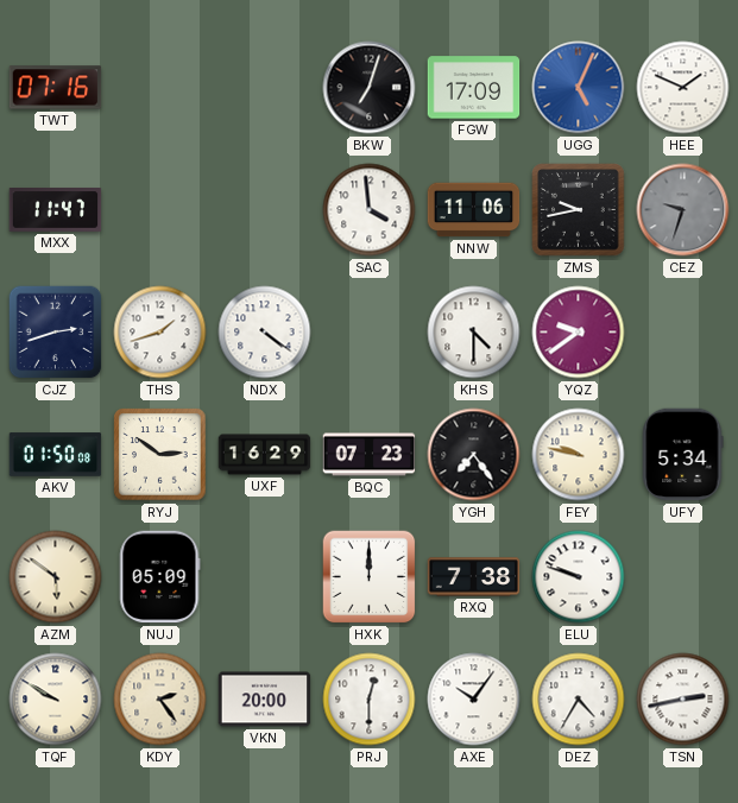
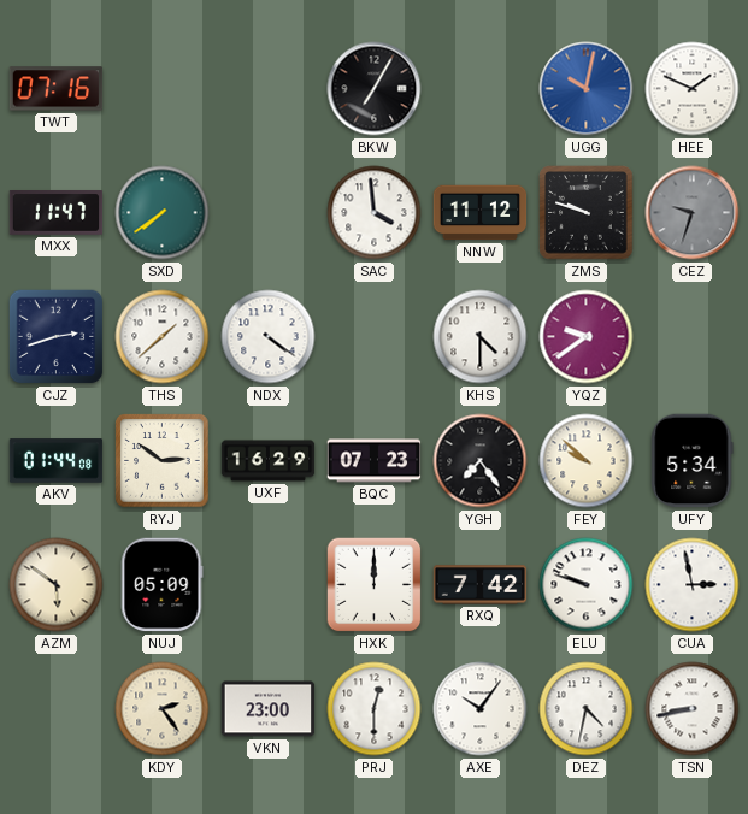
BKW: 7:03 -> 7:05 (375, 89)
FGW: 17:09 -> none (474, 88)
UGG: 5:04 -> 10:02 (587, 89)
SXD: none -> 7:39 (163, 213)
NNW: 11:06 -> 11:12 (481, 213)
ZMS: 9:43 -> 9:48 (587, 213)
THS: 1:42 -> 1:38 (163, 337)
AKV: 01:50 -> 01:44 (57, 461)
FEY: 9:47 -> 9:52 (587, 461)
RXQ: 7:38 -> 7:42 (481, 585)
CUA: none -> 2:58 (693, 585)
TQF: 9:50 -> none (56, 700)
VKN: 20:00 -> 23:00 (269, 709)
DEZ: 4:35 -> 4:32 (587, 709)
TSN: 2:43 -> 8:43 (693, 709)
